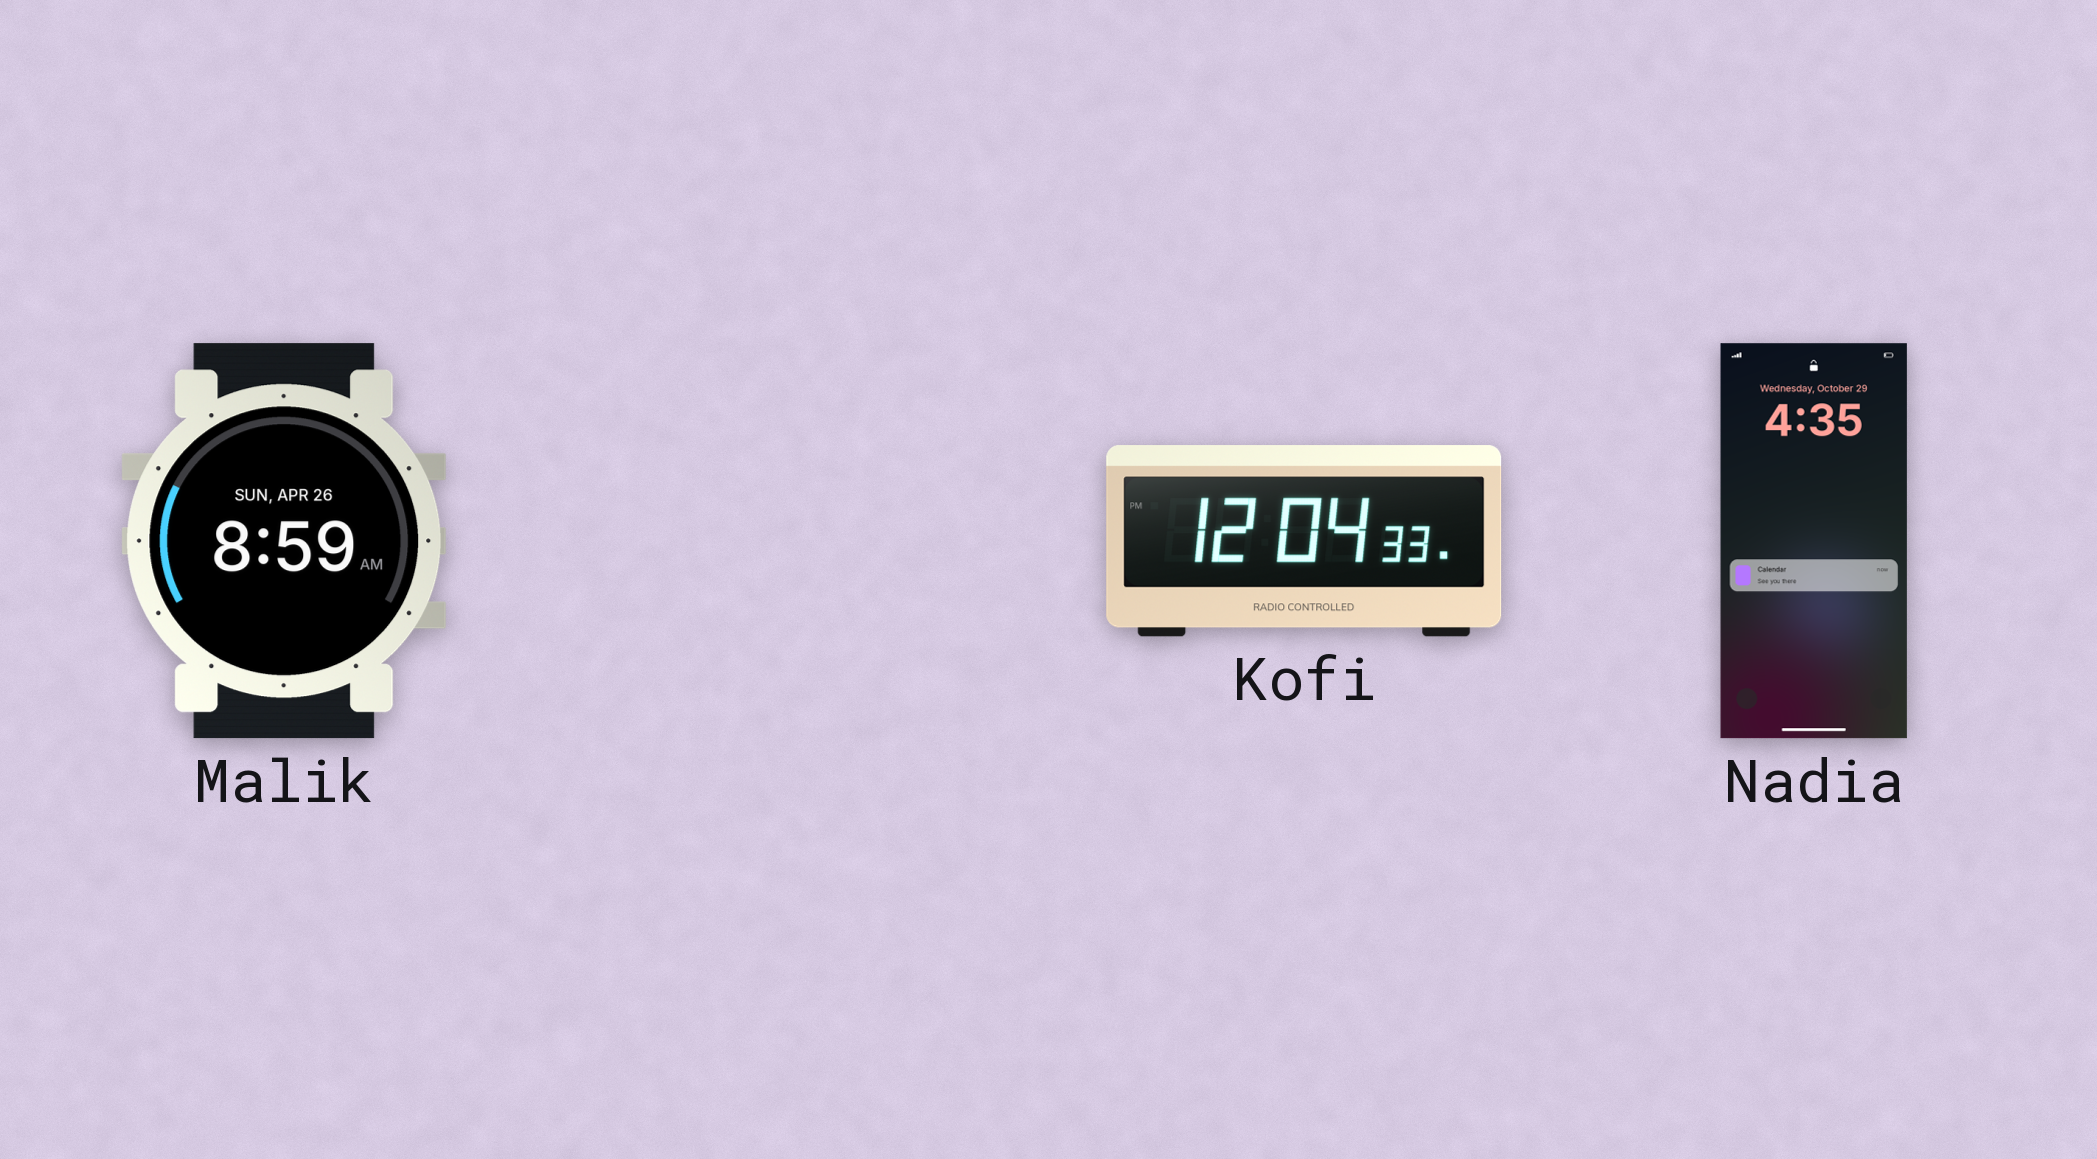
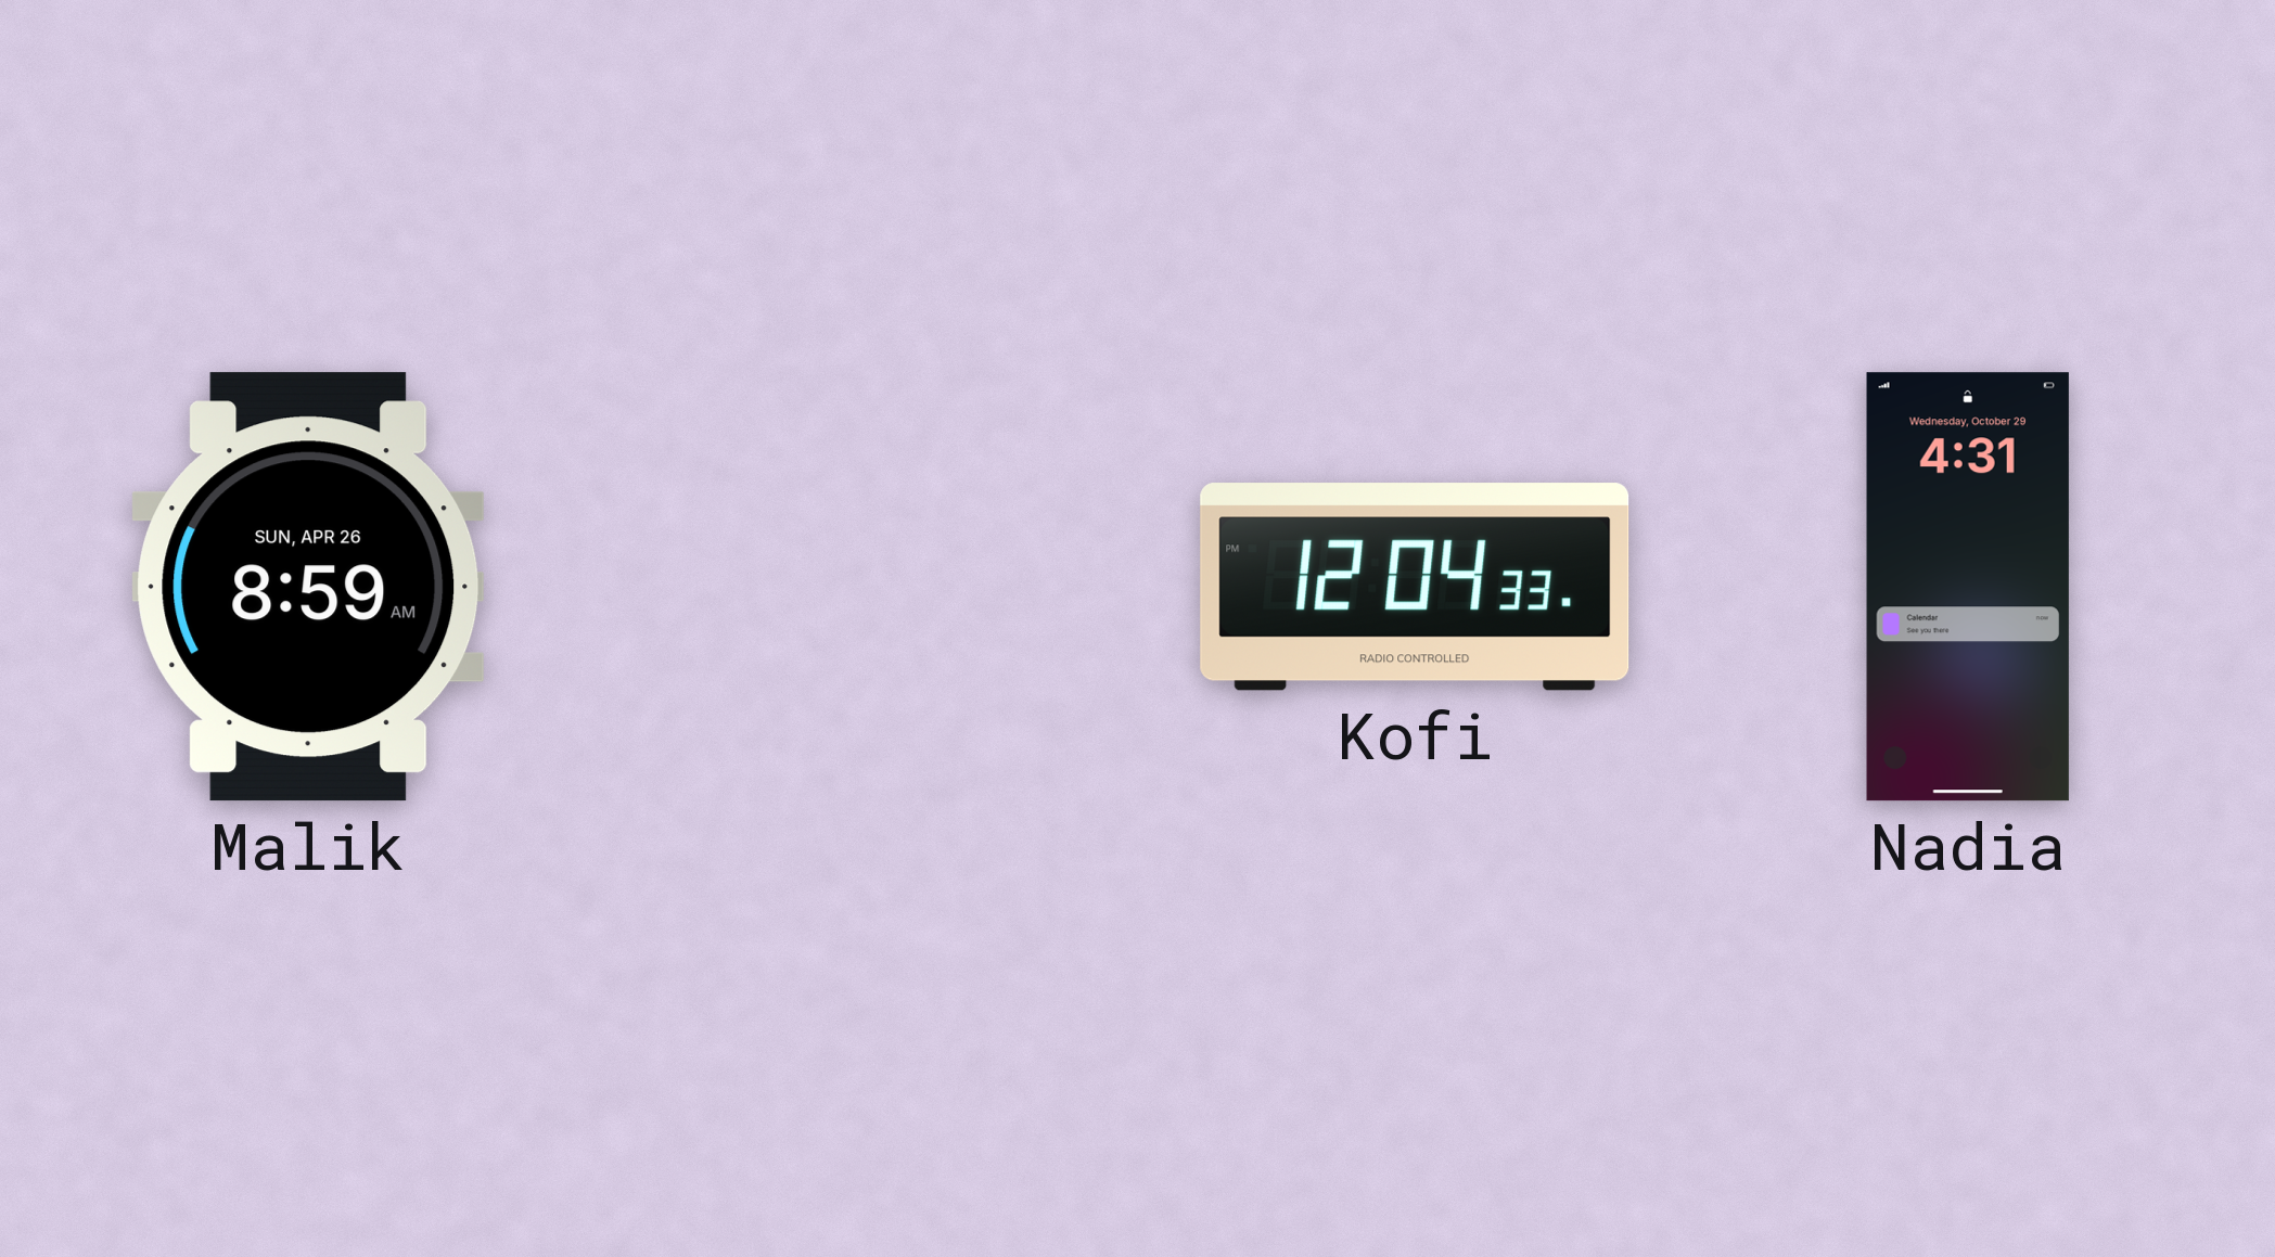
Nadia: 4:35 -> 4:31 (1968, 587)
